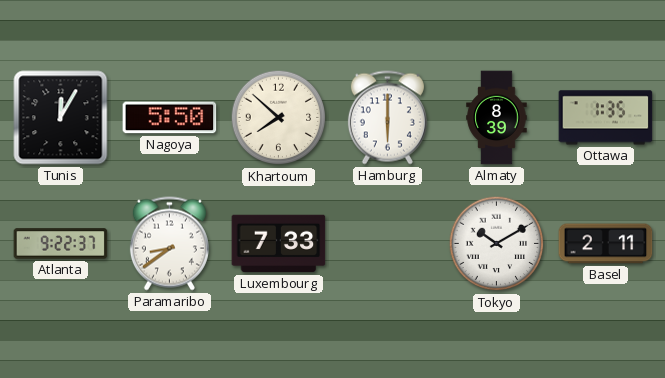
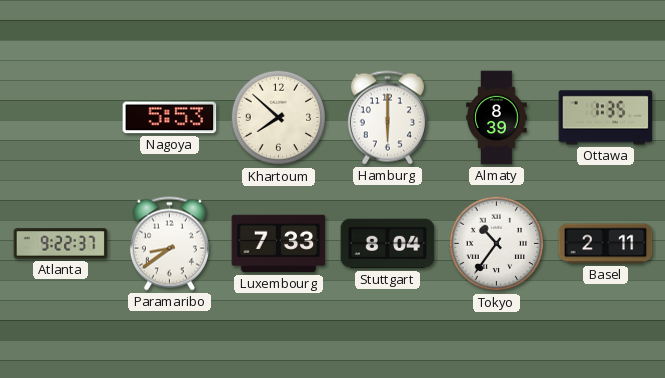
Tunis: 12:05 -> none (61, 118)
Nagoya: 5:50 -> 5:53 (170, 118)
Stuttgart: none -> 8:04 (388, 244)
Tokyo: 10:10 -> 10:36 (497, 244)
